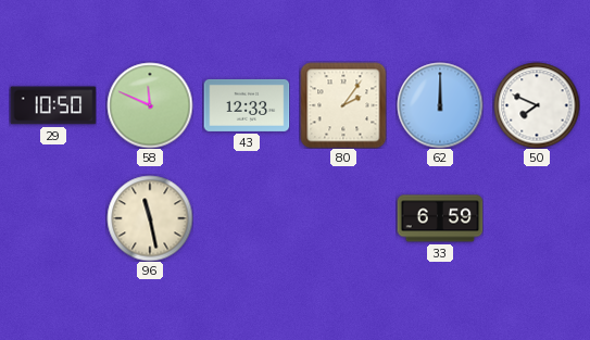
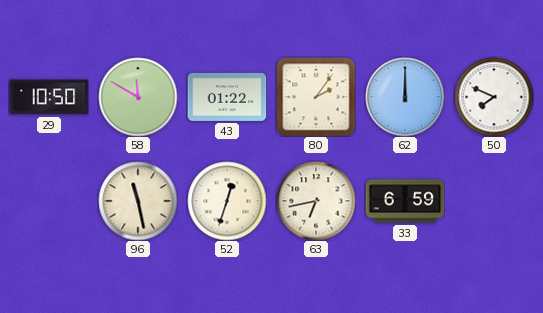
58: 11:49 -> 11:50 (138, 97)
43: 12:33 -> 01:22 (227, 97)
52: none -> 12:33 (227, 201)
63: none -> 6:43 (316, 201)
